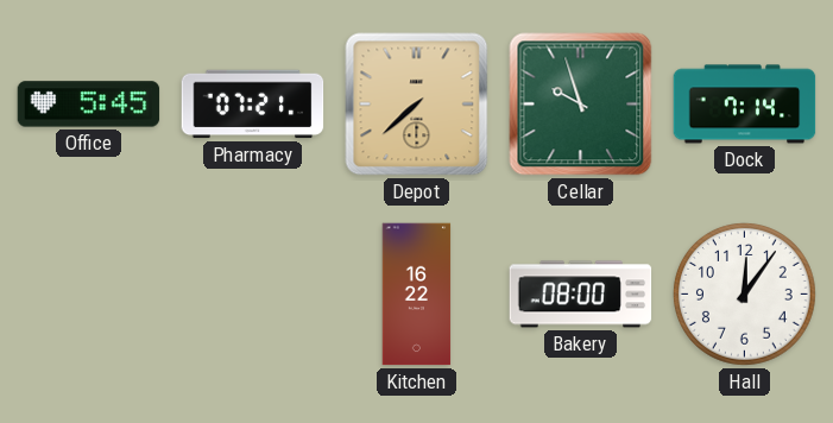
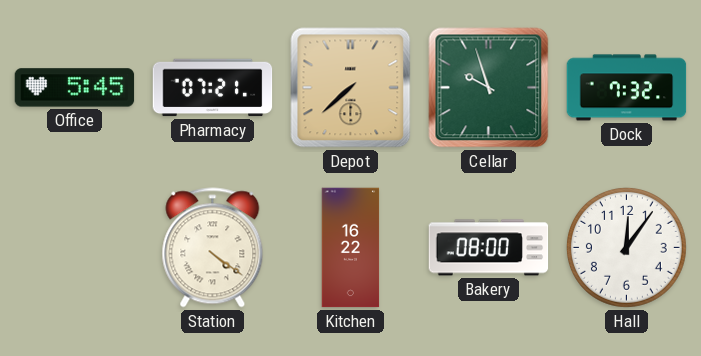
Dock: 7:14 -> 7:32 (627, 88)
Station: none -> 4:21 (213, 248)
